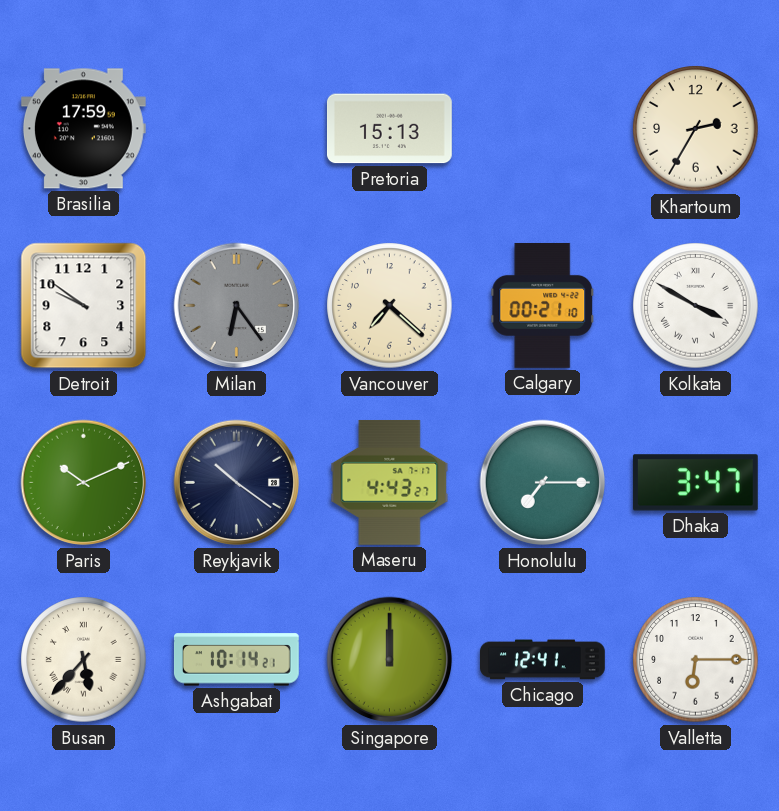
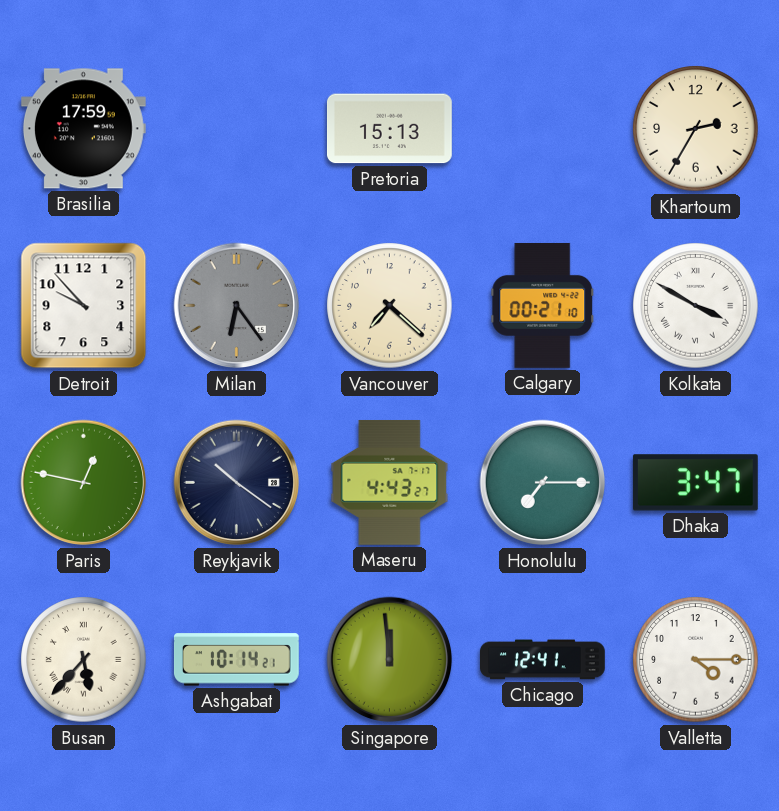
Detroit: 9:51 -> 9:53 (84, 306)
Paris: 10:11 -> 12:47 (84, 483)
Singapore: 12:00 -> 11:59 (390, 660)
Valletta: 6:15 -> 4:15 (696, 660)
